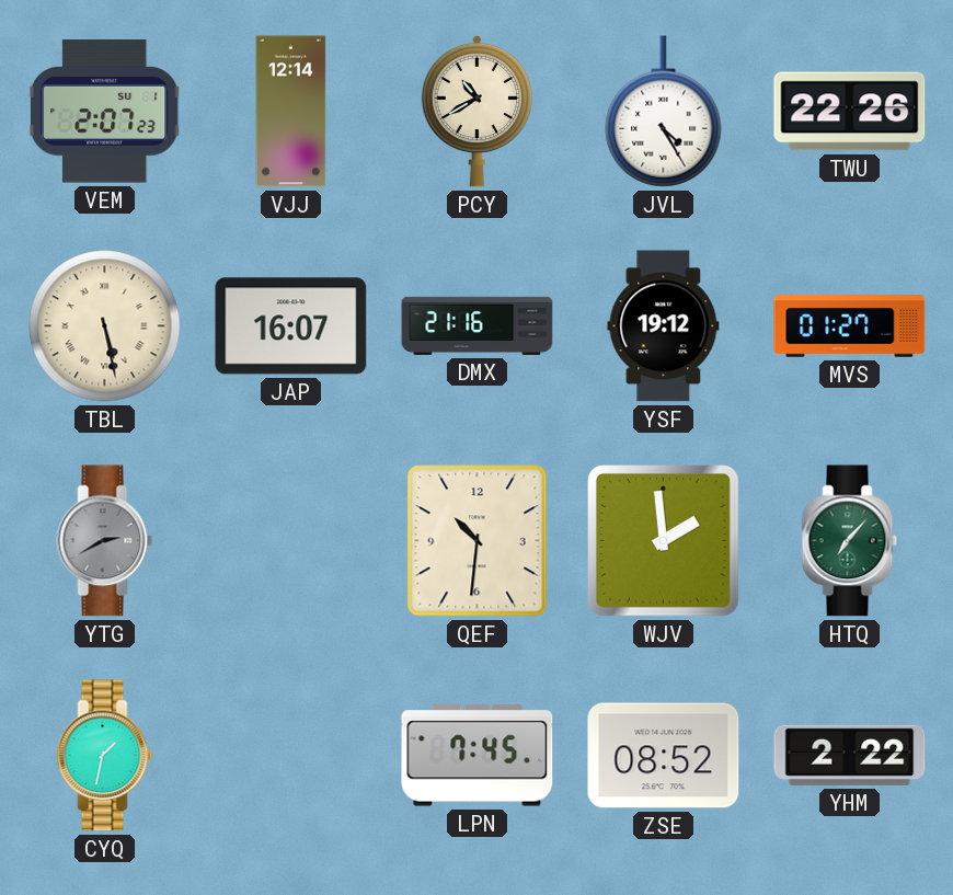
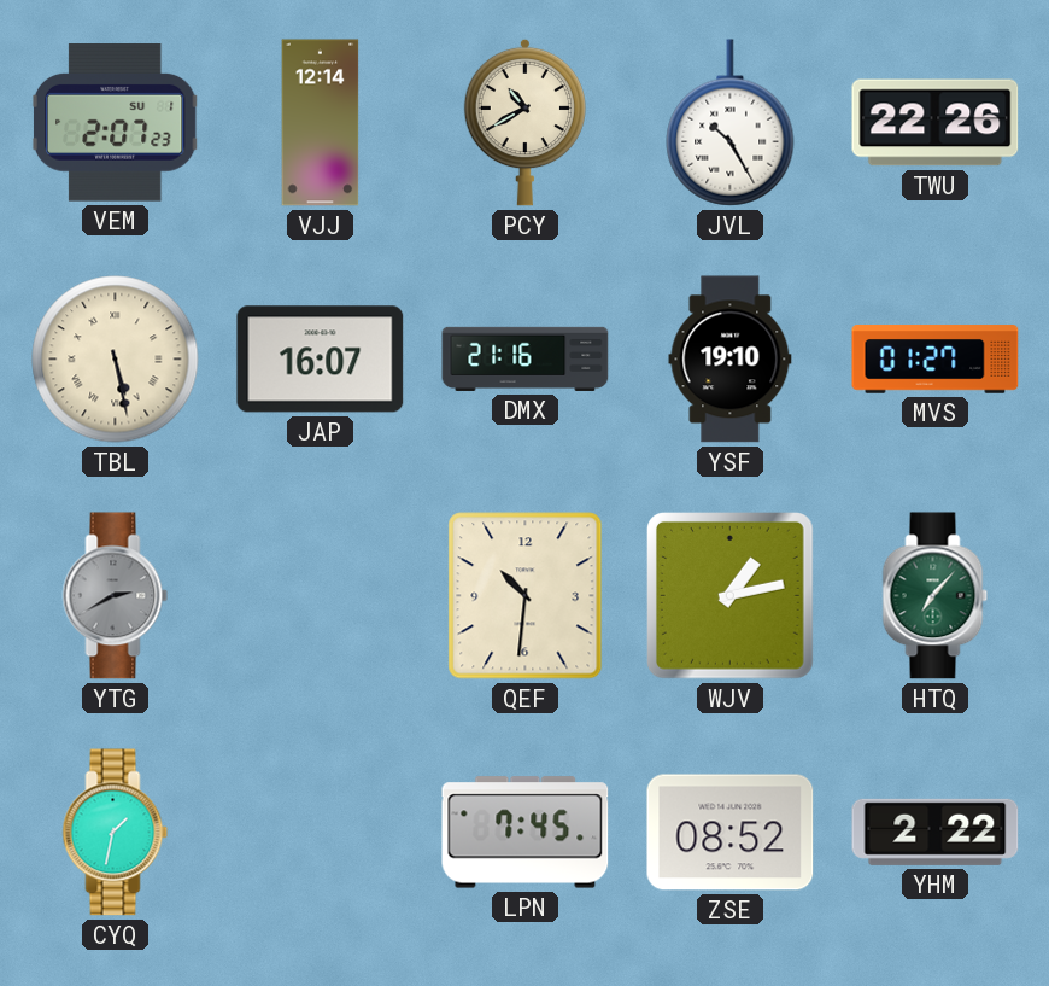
JVL: 4:25 -> 10:25 (731, 123)
YSF: 19:12 -> 19:10 (731, 360)
WJV: 1:59 -> 1:13 (731, 596)
